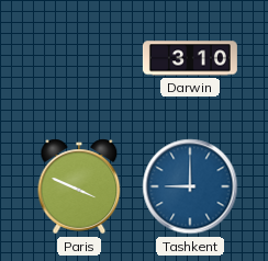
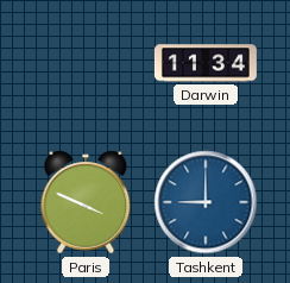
Darwin: 3:10 -> 11:34 (206, 63)
